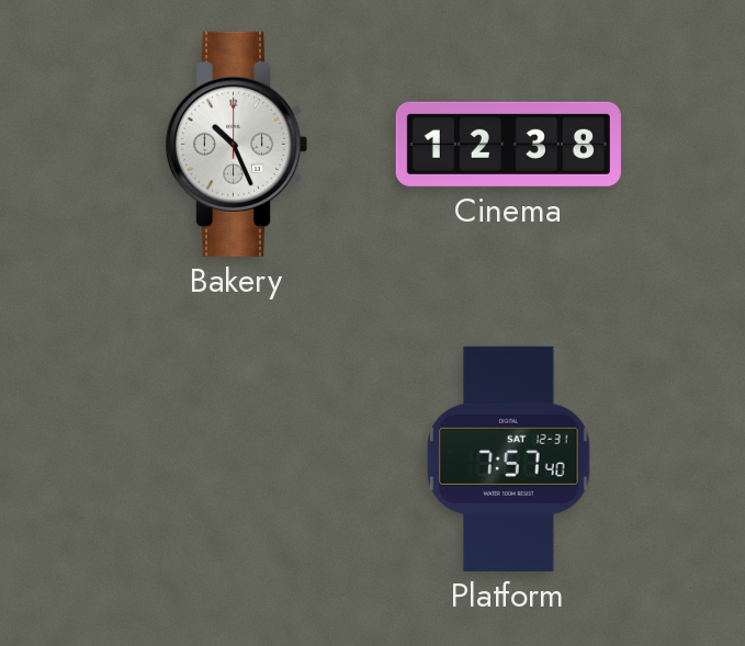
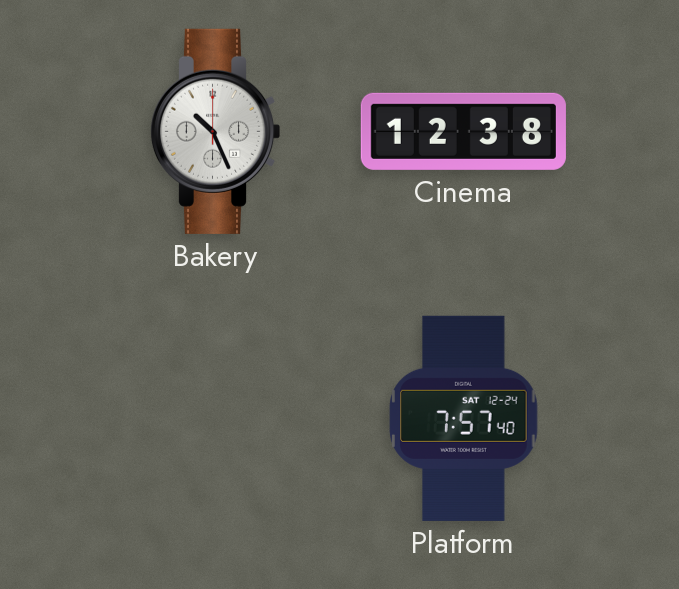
Platform date: SAT 12-31 -> SAT 12-24 (464, 418)
